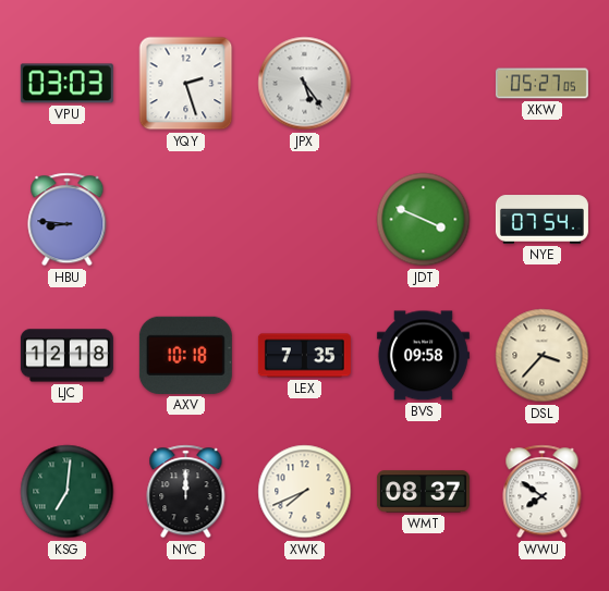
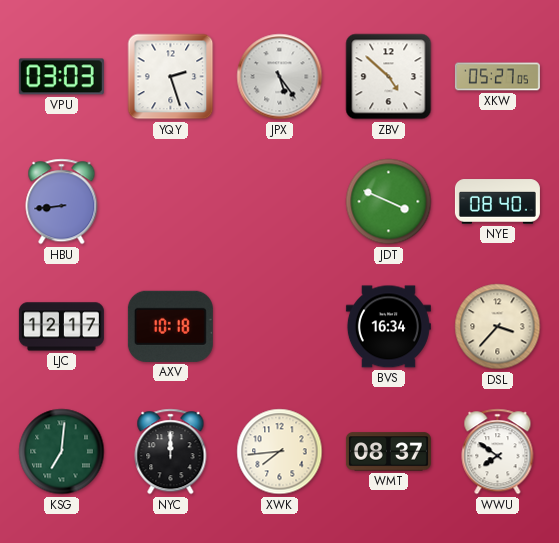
ZBV: none -> 4:52 (389, 77)
HBU: 8:46 -> 8:44 (62, 202)
NYE: 07:54 -> 08:40 (497, 202)
LJC: 12:18 -> 12:17 (61, 327)
LEX: 7:35 -> none (304, 356)
BVS: 09:58 -> 16:34 (388, 327)
XWK: 7:41 -> 7:44 (280, 452)
